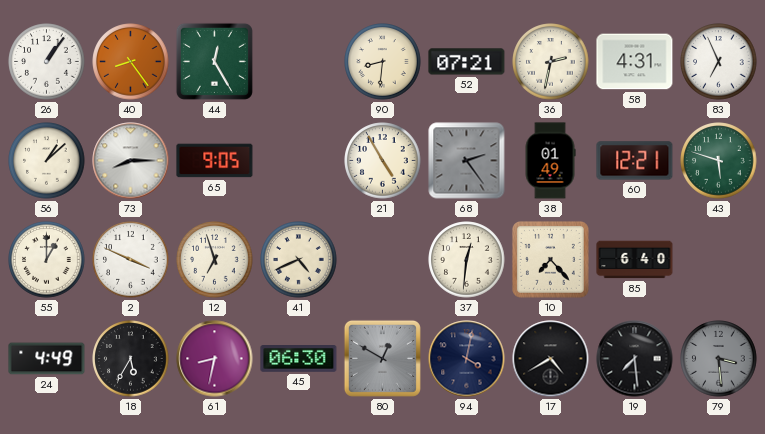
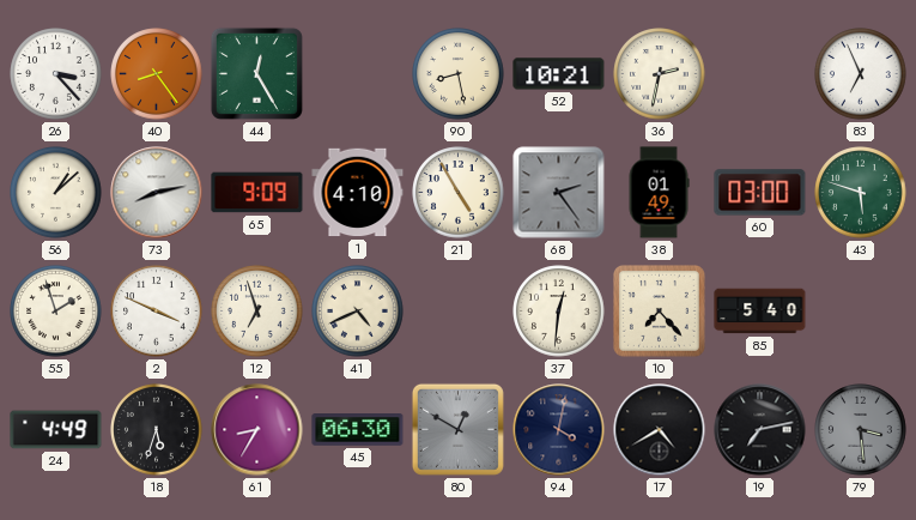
26: 1:06 -> 3:23 (56, 74)
90: 8:31 -> 8:28 (459, 74)
52: 07:21 -> 10:21 (559, 74)
58: 4:31 -> none (635, 62)
73: 8:15 -> 8:13 (157, 193)
65: 9:05 -> 9:09 (257, 193)
1: none -> 4:10 (358, 193)
60: 12:21 -> 03:00 (760, 193)
55: 1:00 -> 1:57 (56, 312)
85: 6:40 -> 5:40 (760, 312)
18: 5:35 -> 5:33 (157, 430)
61: 8:32 -> 8:35 (257, 430)
19: 7:29 -> 7:13 (760, 430)
